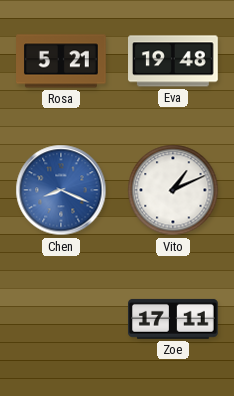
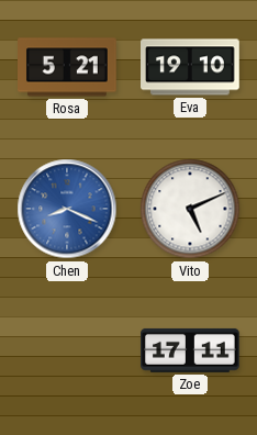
Eva: 19:48 -> 19:10 (191, 67)
Vito: 1:11 -> 5:11 (190, 209)
